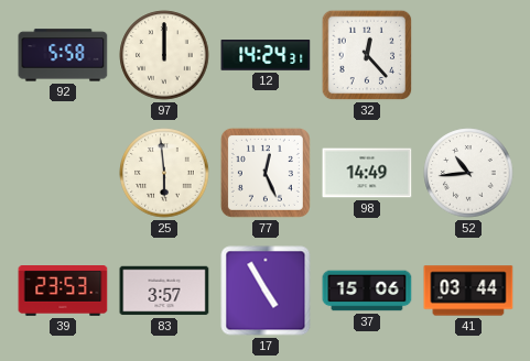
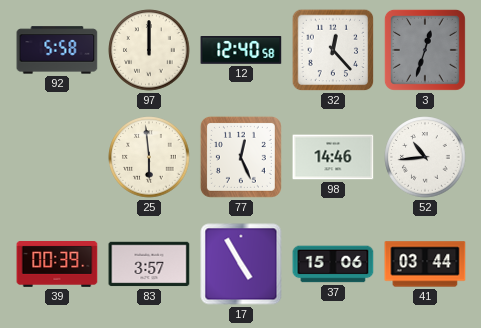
12: 14:24 -> 12:40 (241, 51)
3: none -> 12:33 (425, 50)
98: 14:49 -> 14:46 (333, 157)
39: 23:53 -> 00:39 (57, 265)
